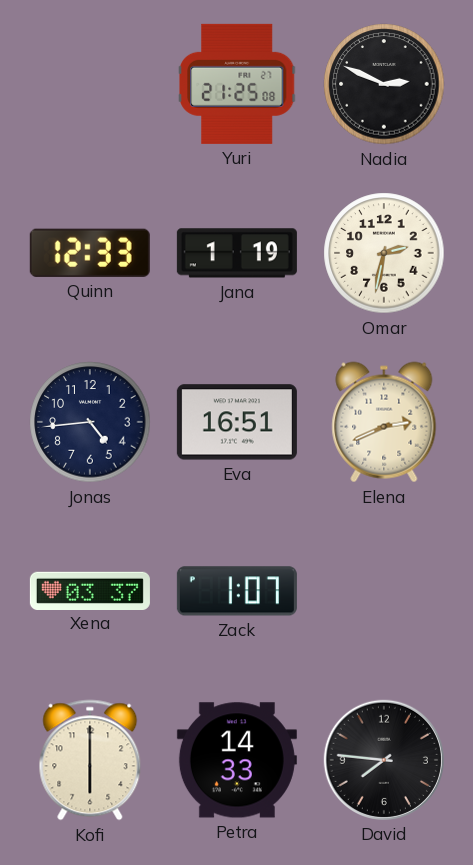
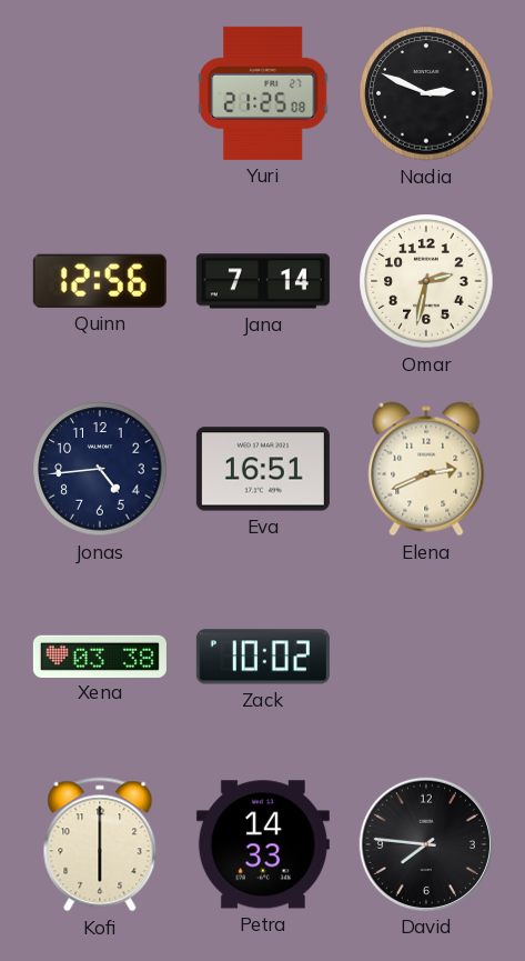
Quinn: 12:33 -> 12:56 (100, 281)
Jana: 1:19 -> 7:14 (263, 281)
Xena: 03:37 -> 03:38 (100, 655)
Zack: 1:07 -> 10:02 (263, 657)
